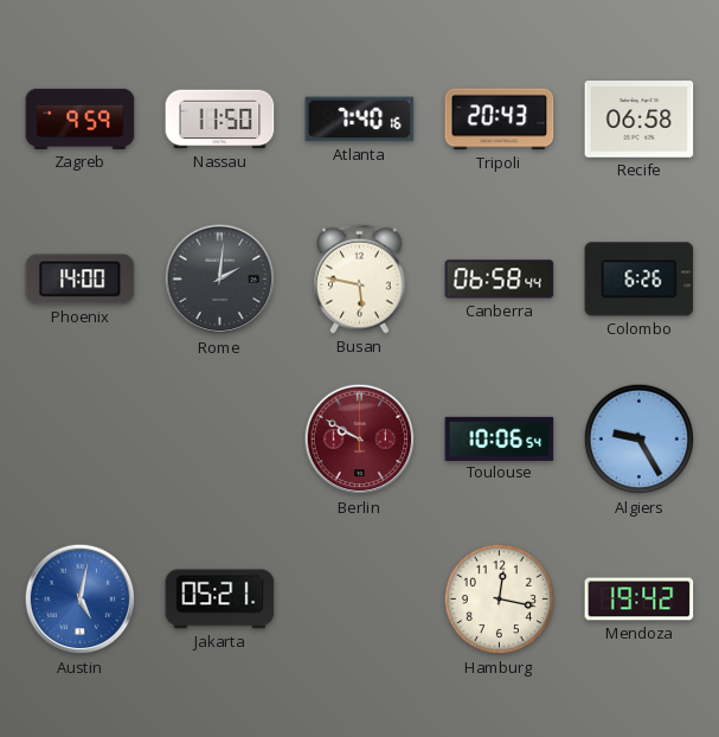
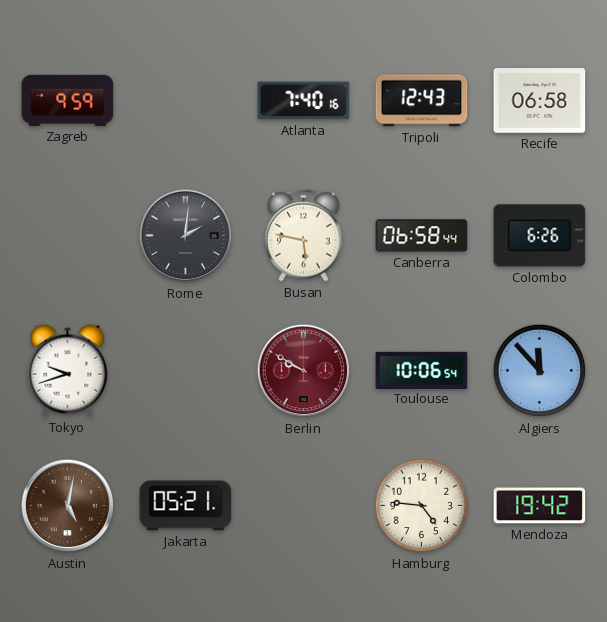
Nassau: 11:50 -> none (220, 120)
Tripoli: 20:43 -> 12:43 (422, 101)
Phoenix: 14:00 -> none (81, 280)
Tokyo: none -> 9:42 (68, 370)
Algiers: 9:25 -> 11:53 (540, 371)
Austin dial: blue -> brown (68, 506)
Hamburg: 12:17 -> 4:46 (422, 506)
